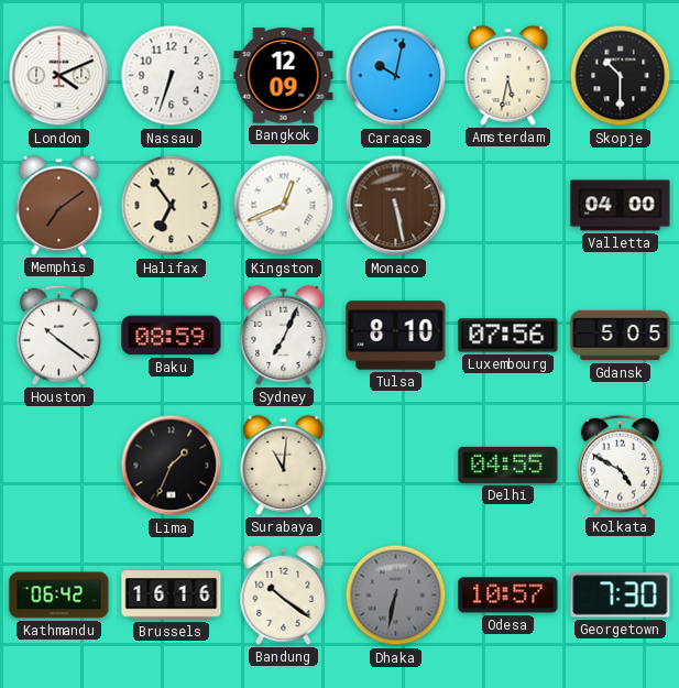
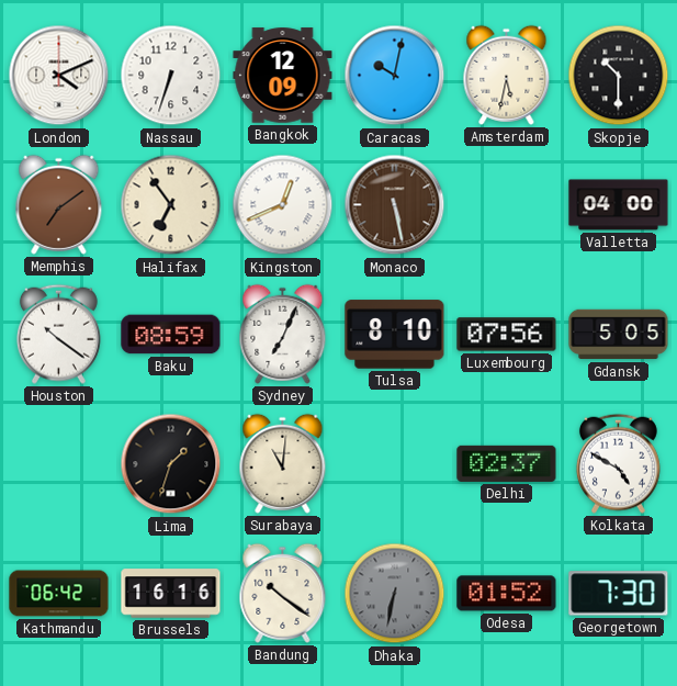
Lima: 1:34 -> 1:33 (171, 464)
Delhi: 04:55 -> 02:37 (507, 463)
Odesa: 10:57 -> 01:52 (507, 594)
